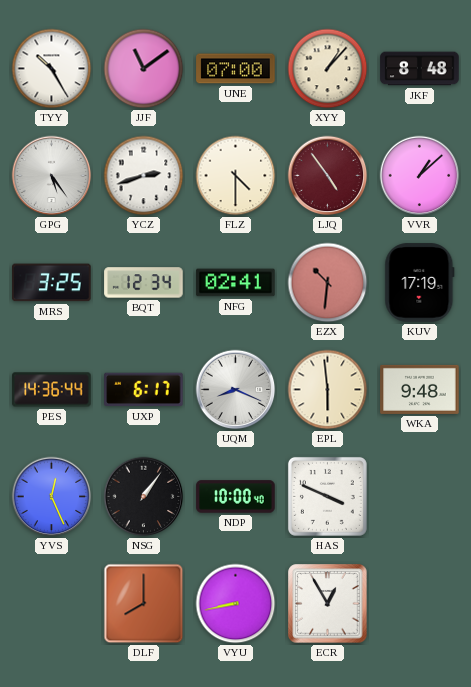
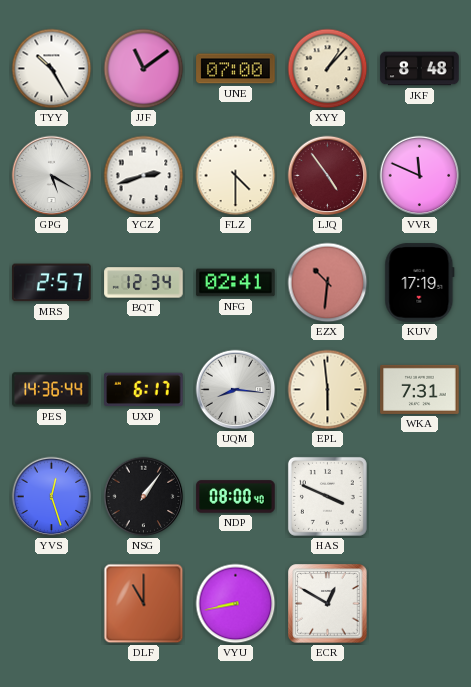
GPG: 5:24 -> 5:20 (52, 176)
VVR: 1:08 -> 11:49 (420, 176)
MRS: 3:25 -> 2:57 (52, 283)
UQM: 8:19 -> 8:16 (236, 390)
WKA: 9:48 -> 7:31 (420, 389)
YVS: 12:26 -> 12:27 (52, 497)
NDP: 10:00 -> 08:00 (236, 497)
DLF: 8:00 -> 11:00 (144, 604)
ECR: 12:55 -> 12:50 (328, 604)
